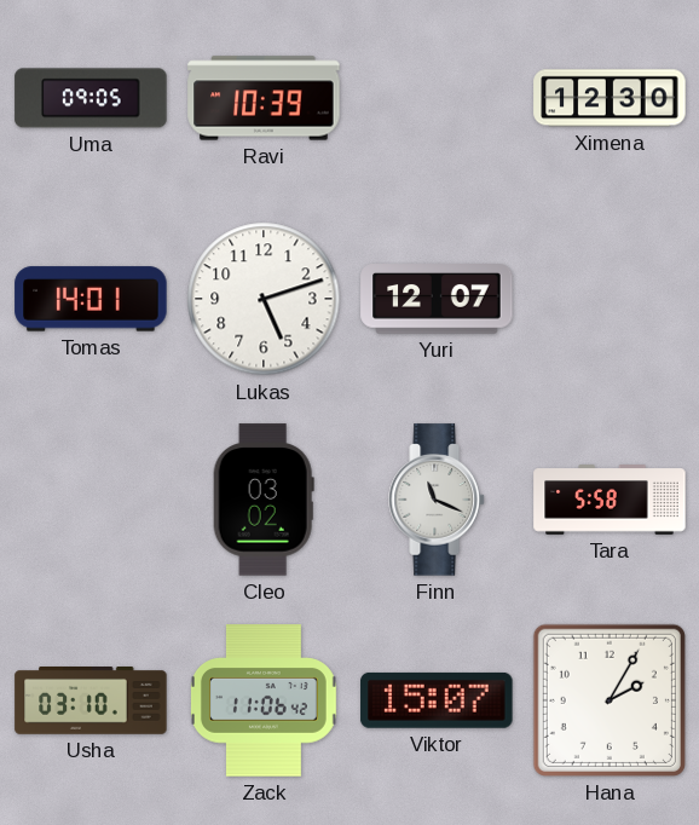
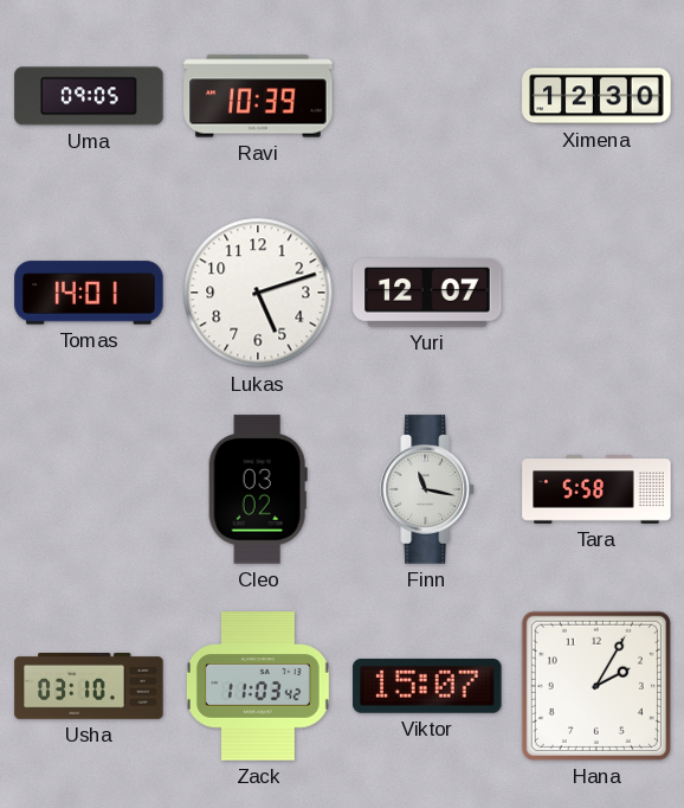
Finn: 11:19 -> 11:17 (427, 489)
Zack: 11:06 -> 11:03 (258, 686)
